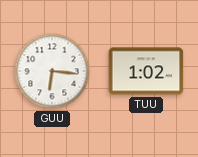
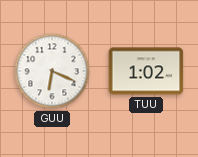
GUU: 6:16 -> 6:19 (52, 71)
